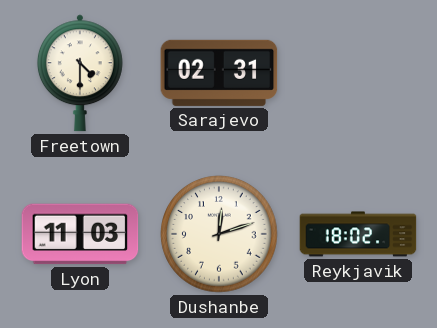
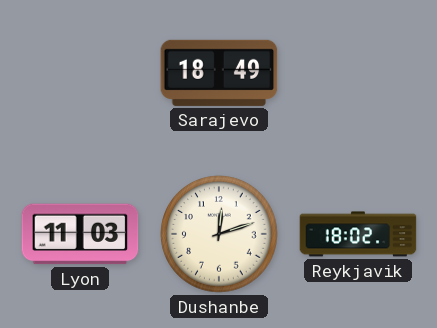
Freetown: 4:30 -> none (80, 73)
Sarajevo: 02:31 -> 18:49 (219, 73)
